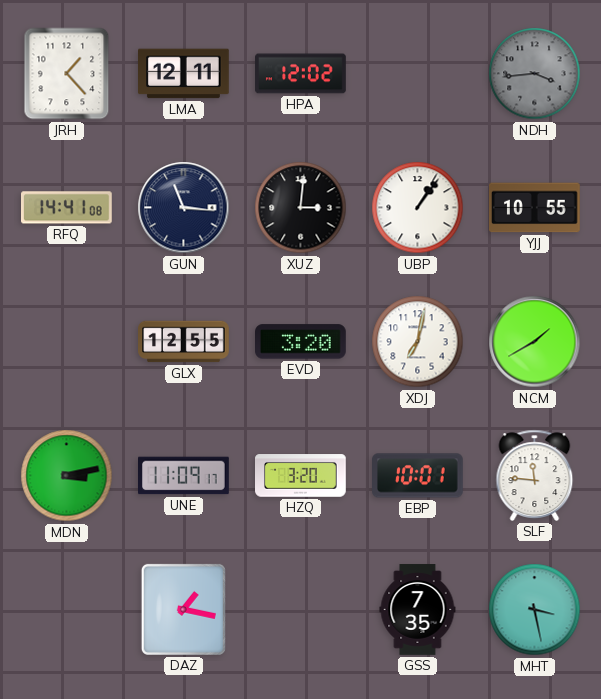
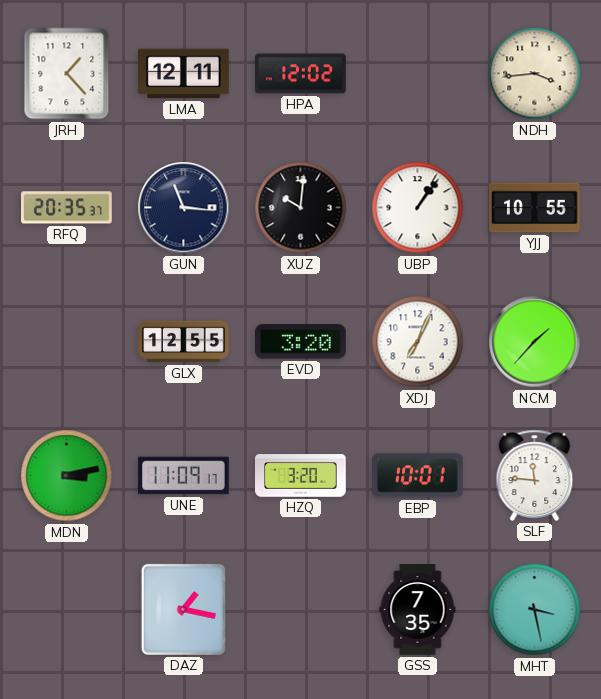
NDH dial: grey -> cream (535, 74)
RFQ: 14:41 -> 20:35 (67, 208)
XUZ: 3:01 -> 10:01 (301, 208)
XDJ: 7:02 -> 7:04 (418, 342)
NCM: 1:40 -> 1:37 (535, 342)
